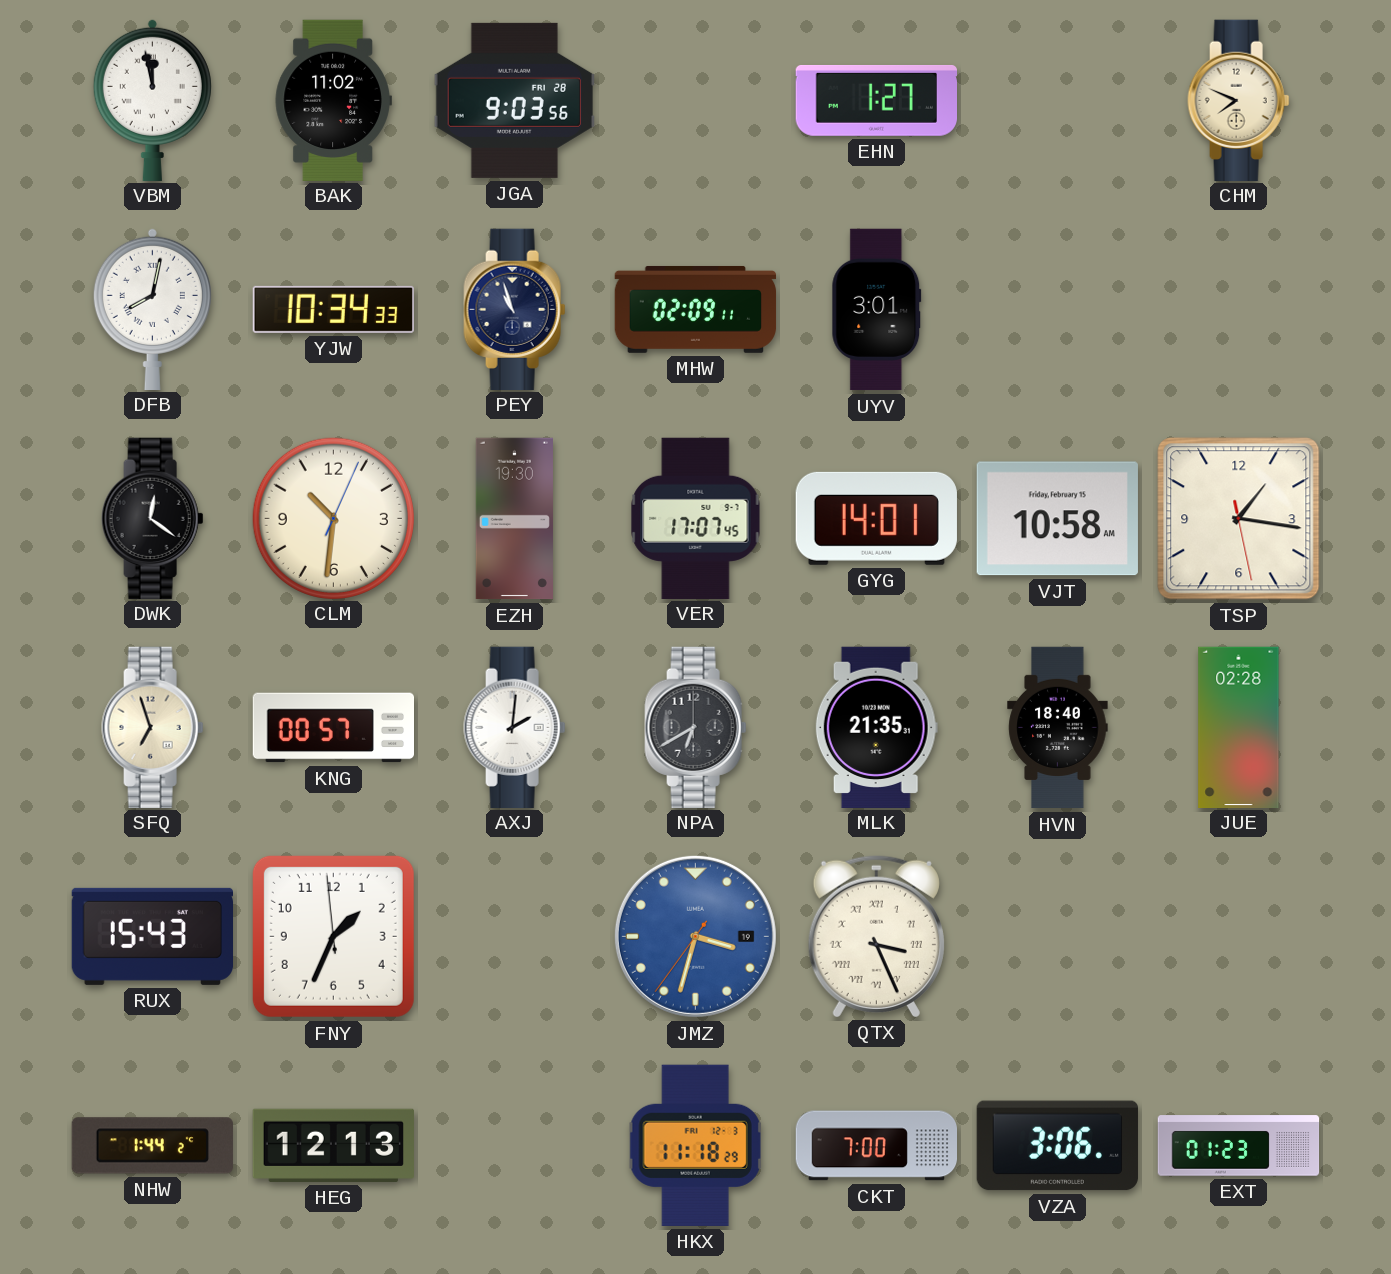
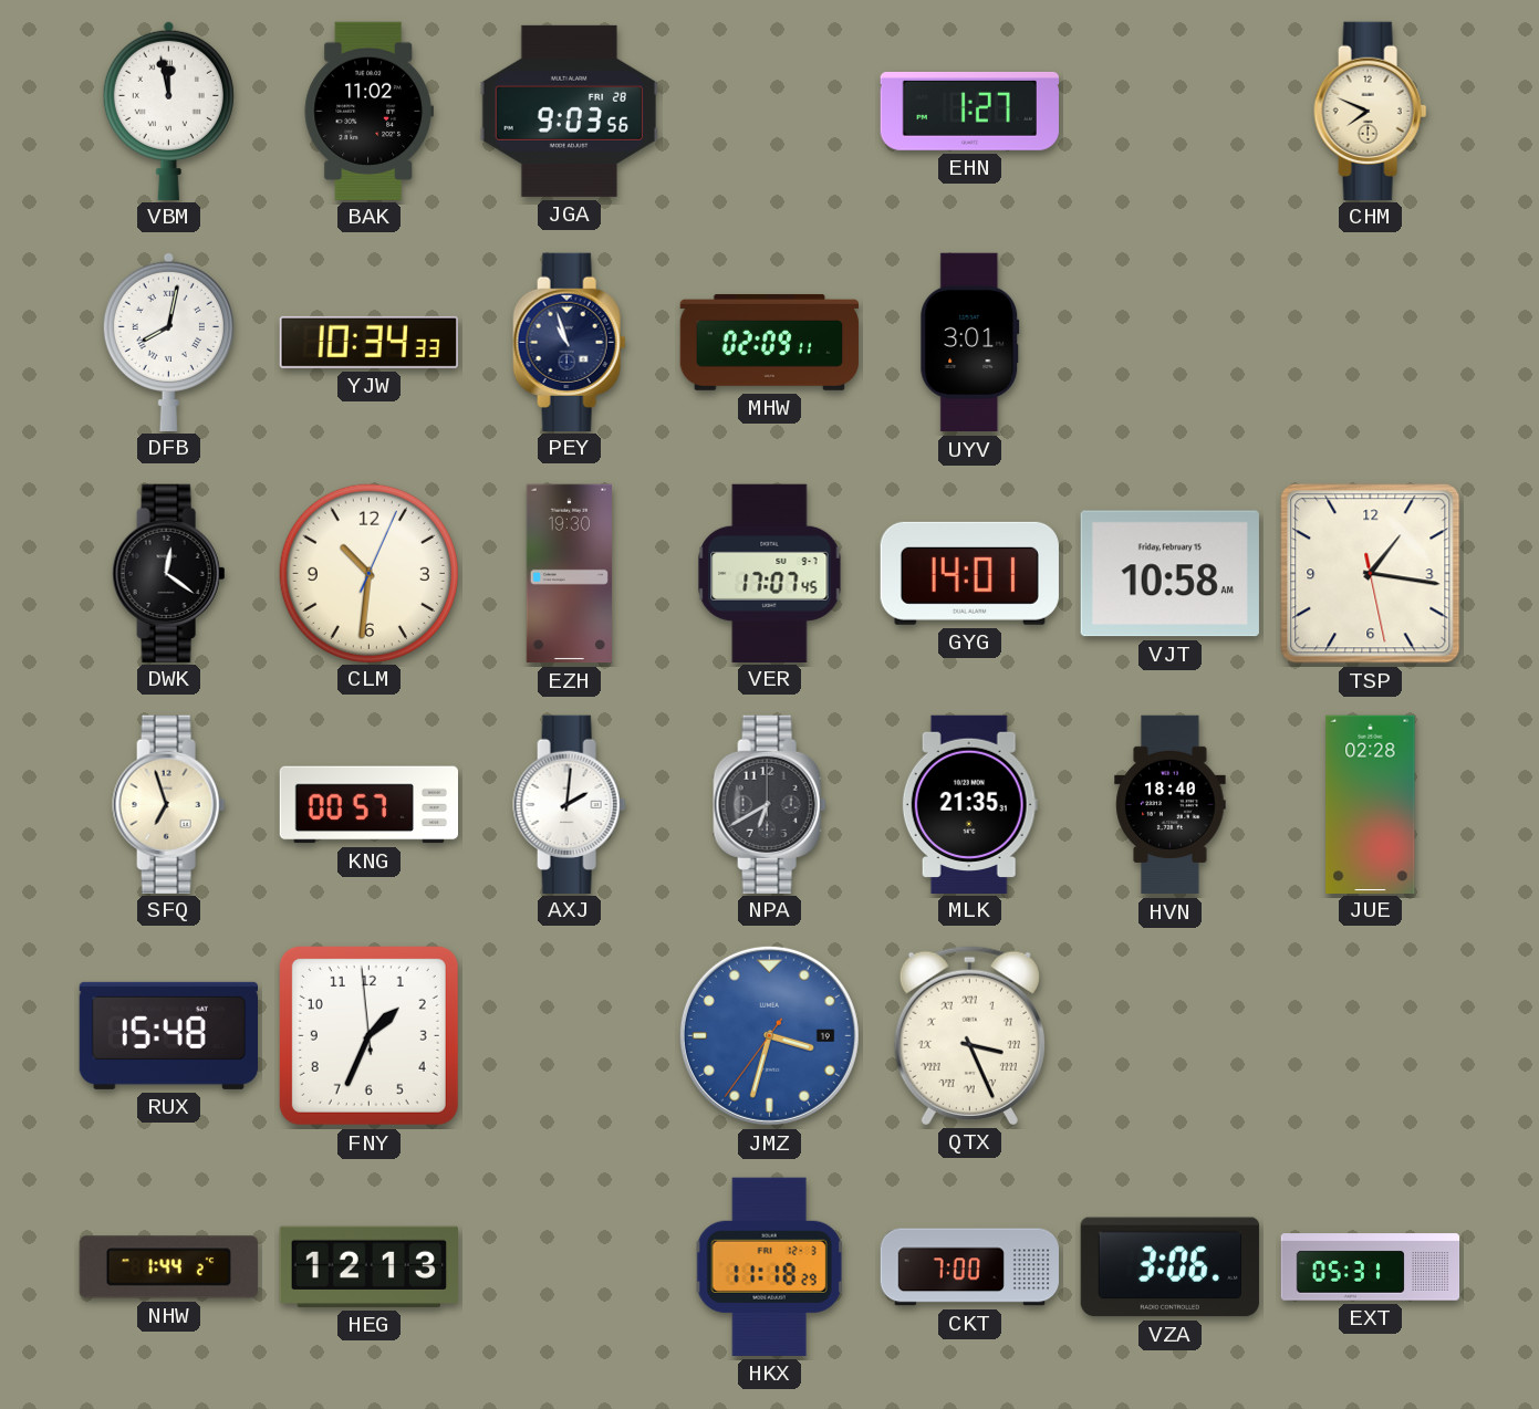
RUX: 15:43 -> 15:48 (168, 1035)
EXT: 01:23 -> 05:31 (1371, 1267)
